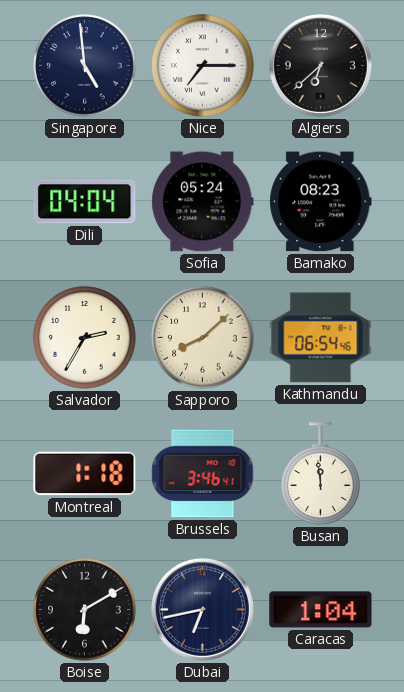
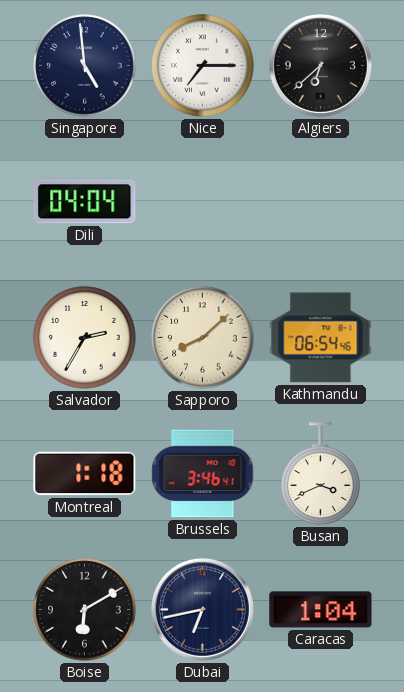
Sofia: 05:24 -> none (203, 202)
Bamako: 08:23 -> none (321, 202)
Busan: 11:59 -> 3:41 (321, 474)
